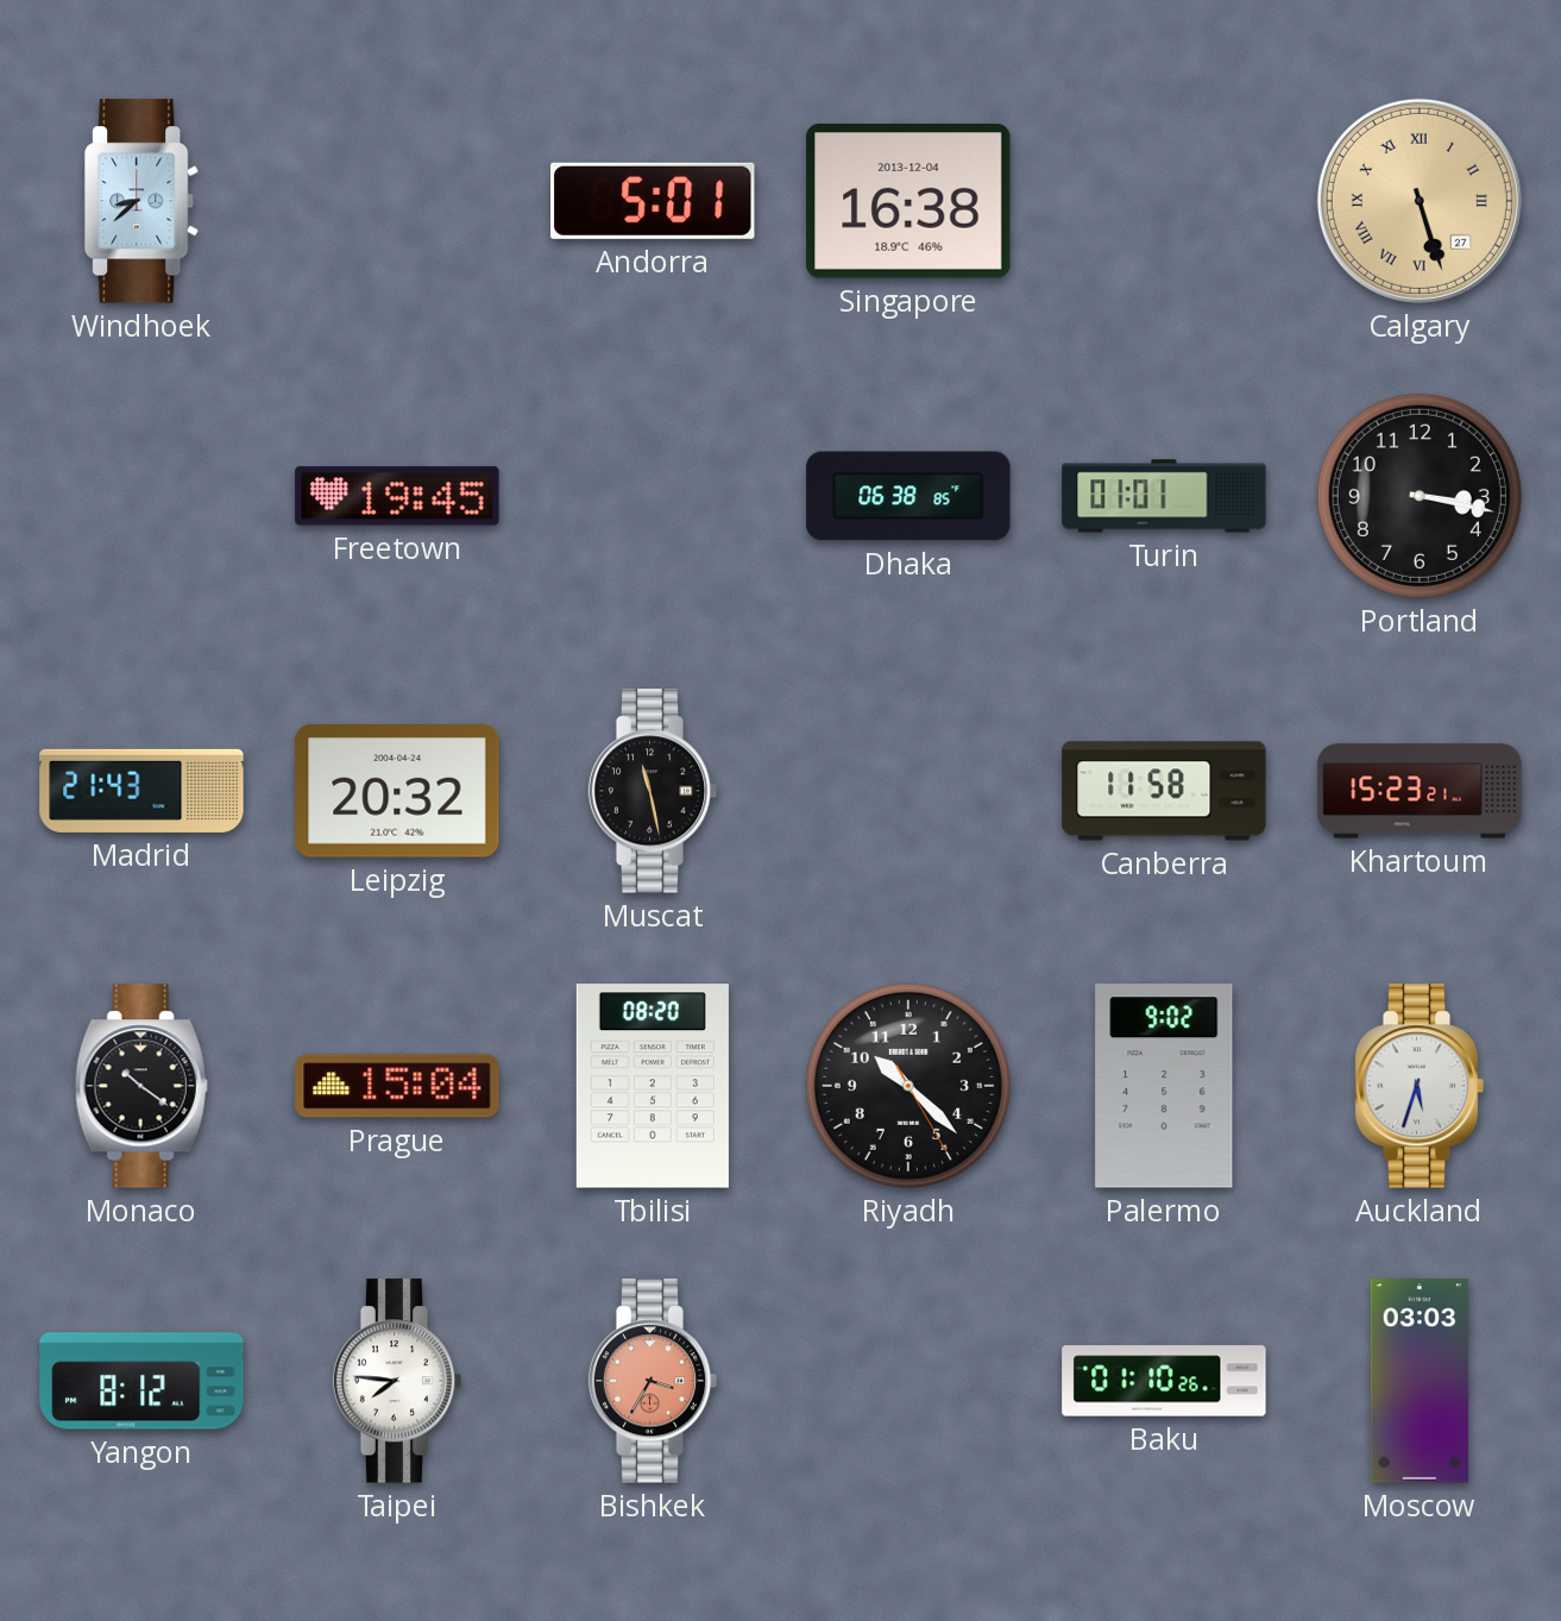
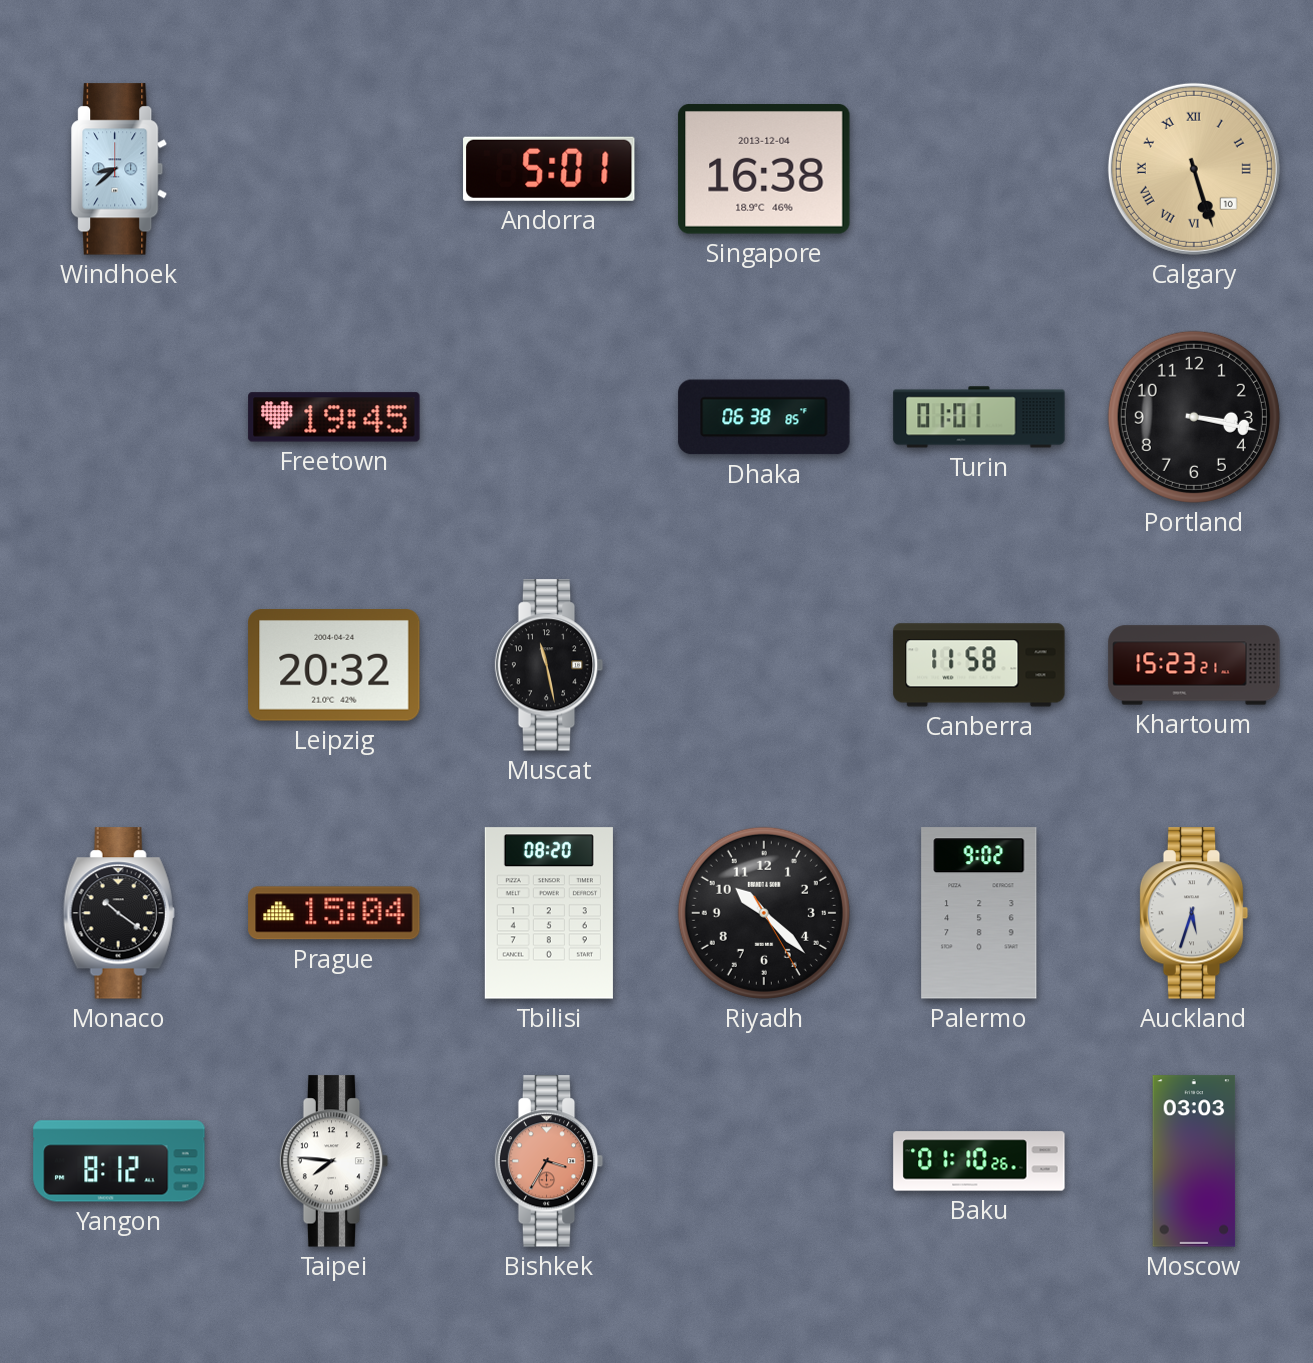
Calgary date: 27 -> 10 (1194, 169)
Madrid: 21:43 -> none (141, 791)
